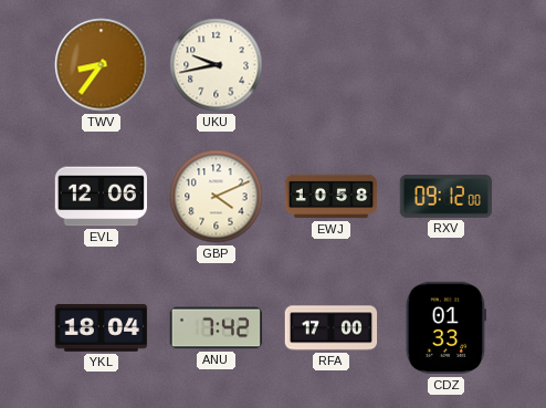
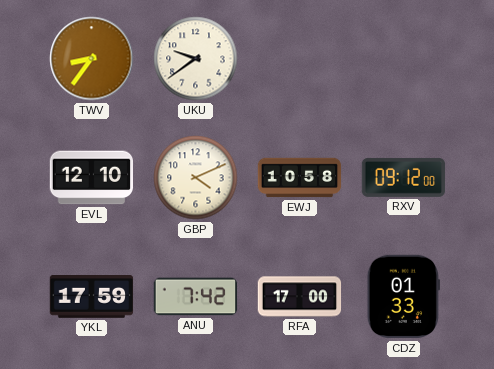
UKU: 9:43 -> 9:39 (196, 59)
EVL: 12:06 -> 12:10 (91, 178)
YKL: 18:04 -> 17:59 (92, 297)
